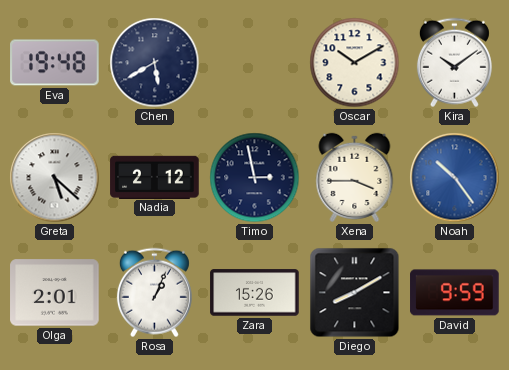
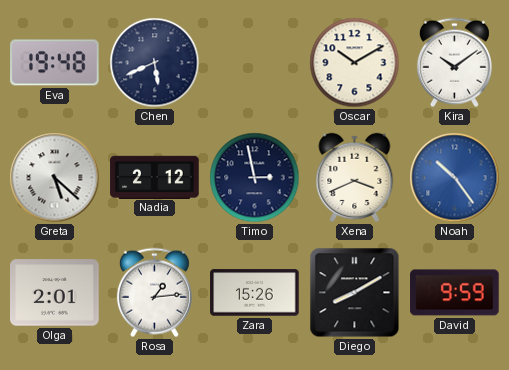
Chen: 5:40 -> 5:41 (155, 63)
Xena: 3:45 -> 3:41 (355, 177)
Rosa: 1:04 -> 1:14 (154, 293)
